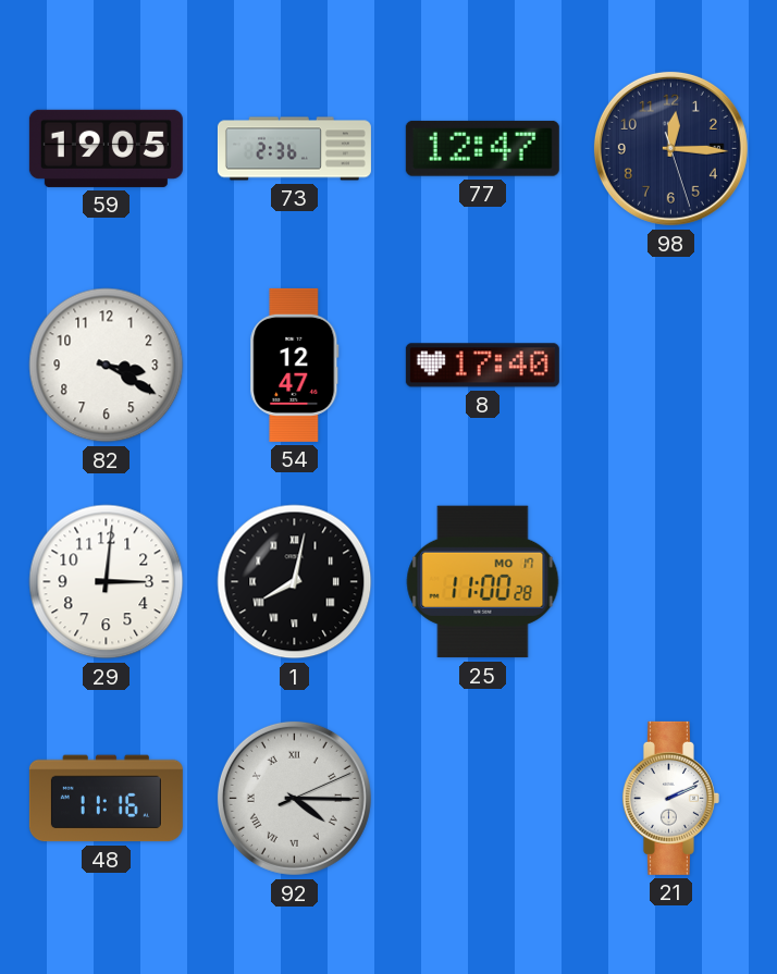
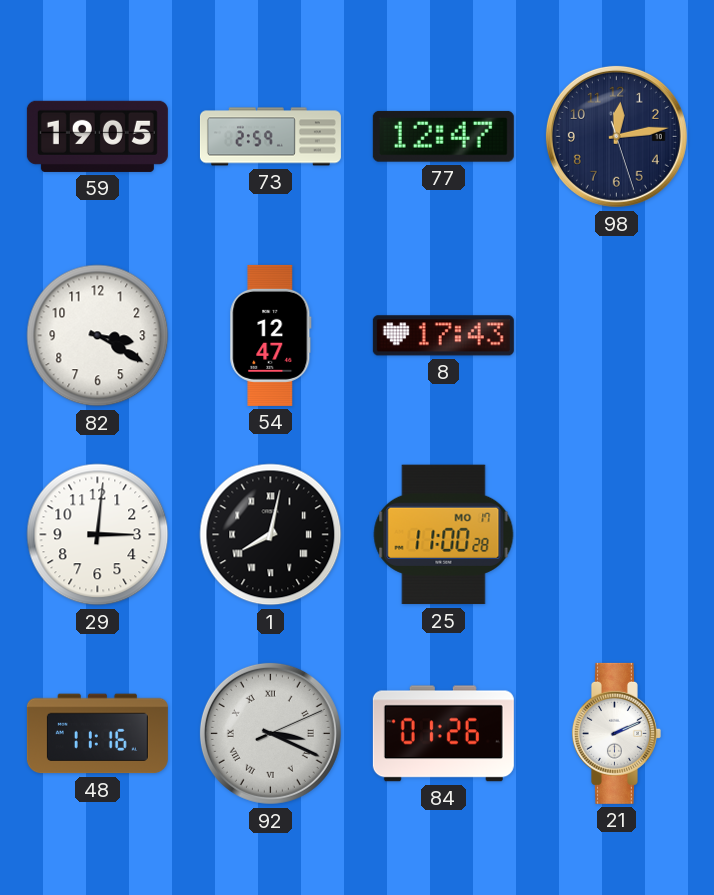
73: 2:36 -> 2:59 (270, 137)
98: 12:15 -> 12:13 (616, 136)
8: 17:40 -> 17:43 (443, 336)
92: 4:15 -> 3:19 (270, 733)
84: none -> 01:26 (443, 734)
